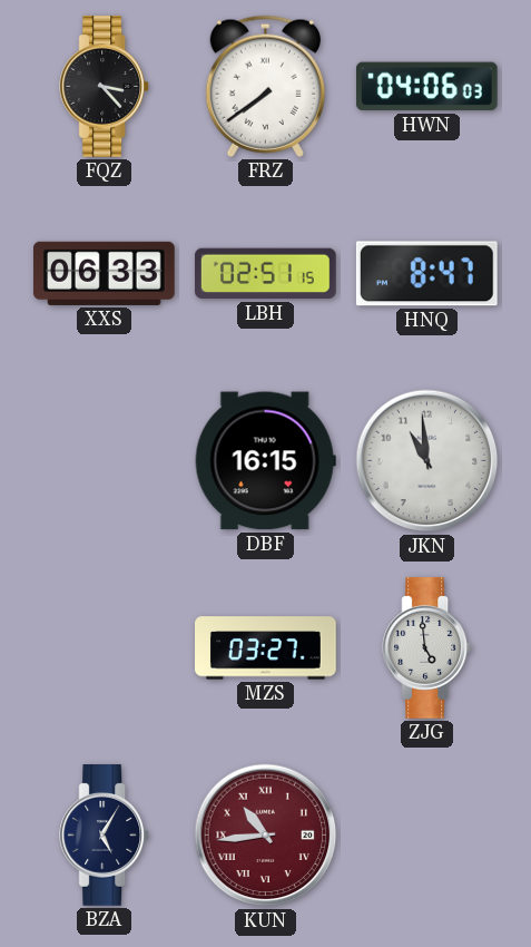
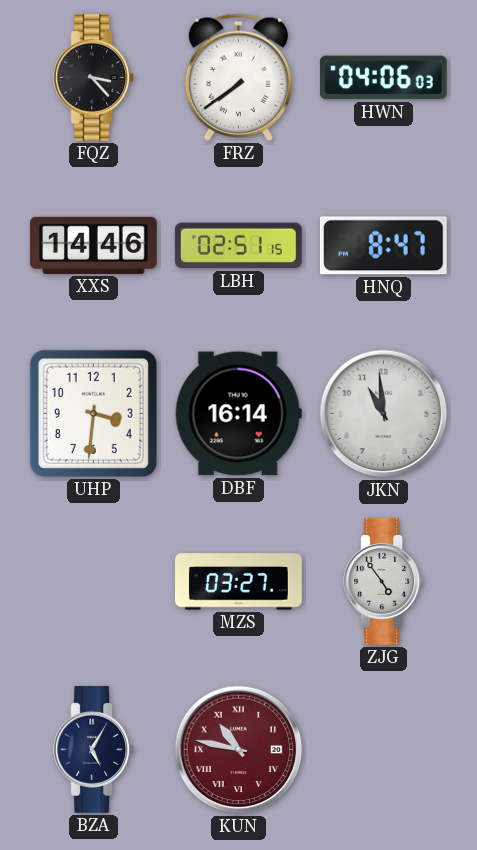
XXS: 06:33 -> 14:46 (94, 245)
UHP: none -> 3:31 (93, 413)
DBF: 16:15 -> 16:14 (238, 414)
ZJG: 4:59 -> 4:54 (384, 582)
KUN: 10:44 -> 10:47 (239, 750)
